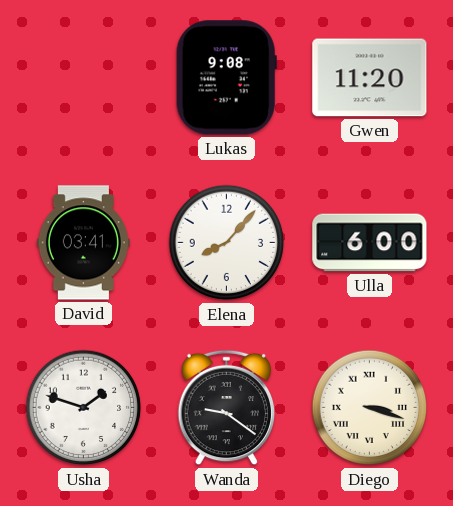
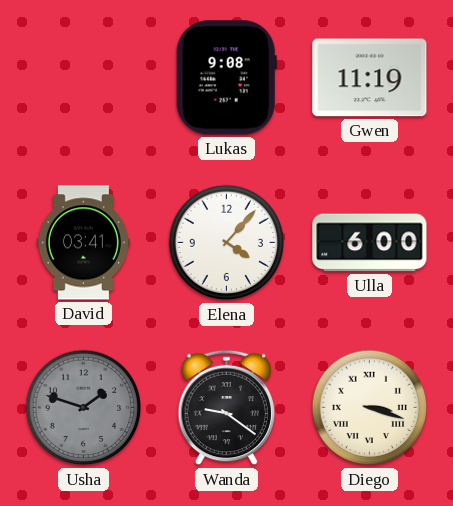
Gwen: 11:20 -> 11:19 (370, 78)
Elena: 8:07 -> 4:07 (227, 243)
Usha dial: white -> grey (84, 408)
